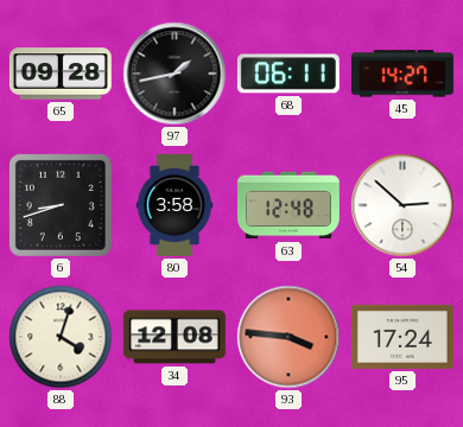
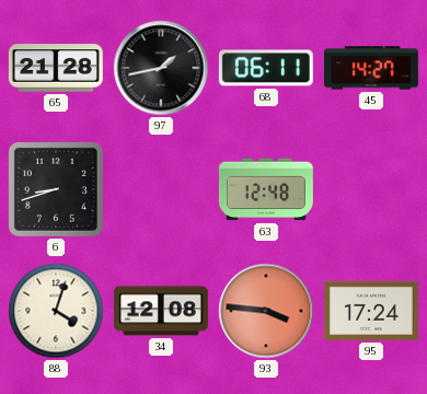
65: 09:28 -> 21:28 (56, 68)
80: 3:58 -> none (175, 205)
54: 2:52 -> none (402, 205)
